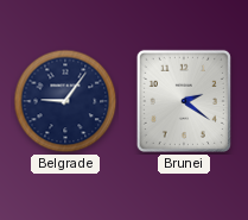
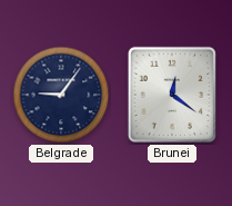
Brunei: 2:21 -> 12:21 (172, 95)
